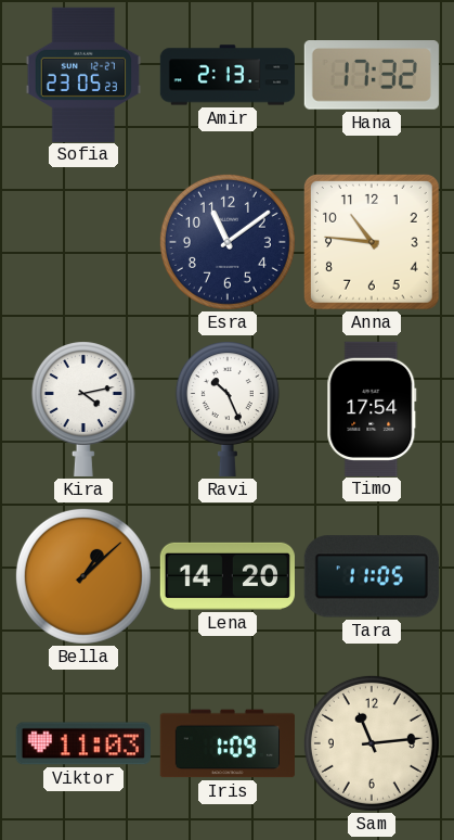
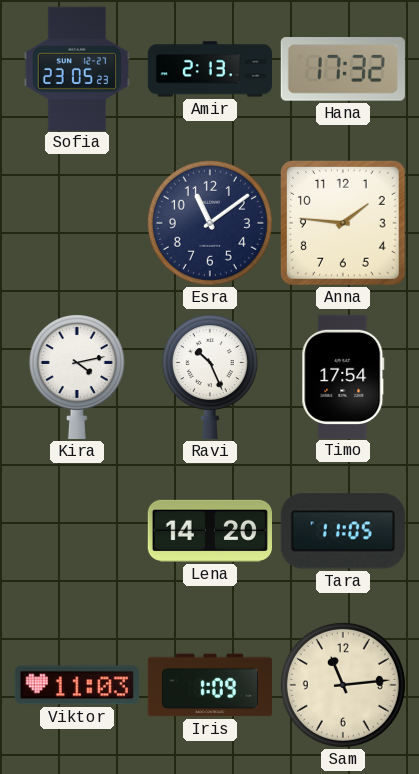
Anna: 10:46 -> 1:46 (344, 224)
Bella: 1:08 -> none (83, 576)
